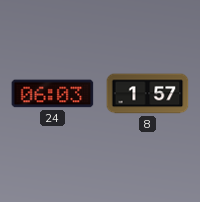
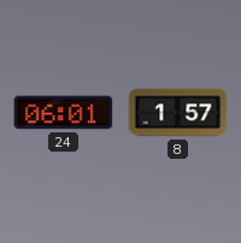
24: 06:03 -> 06:01 (64, 113)
